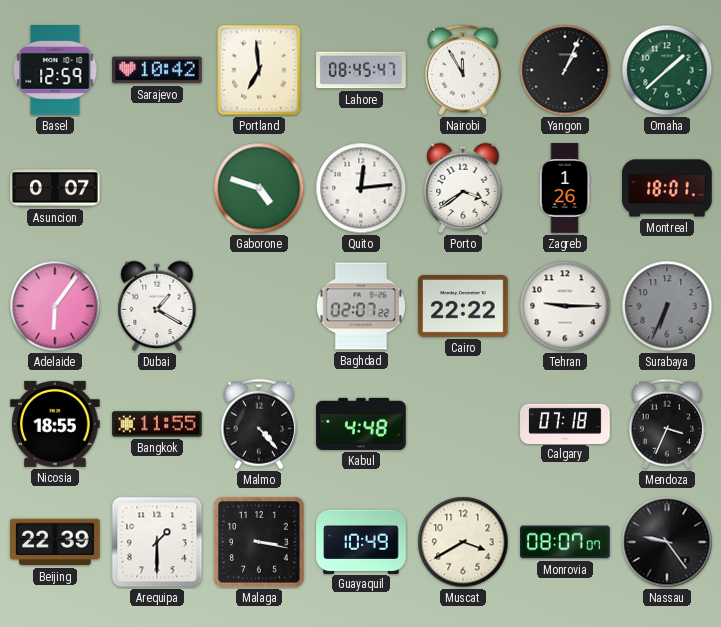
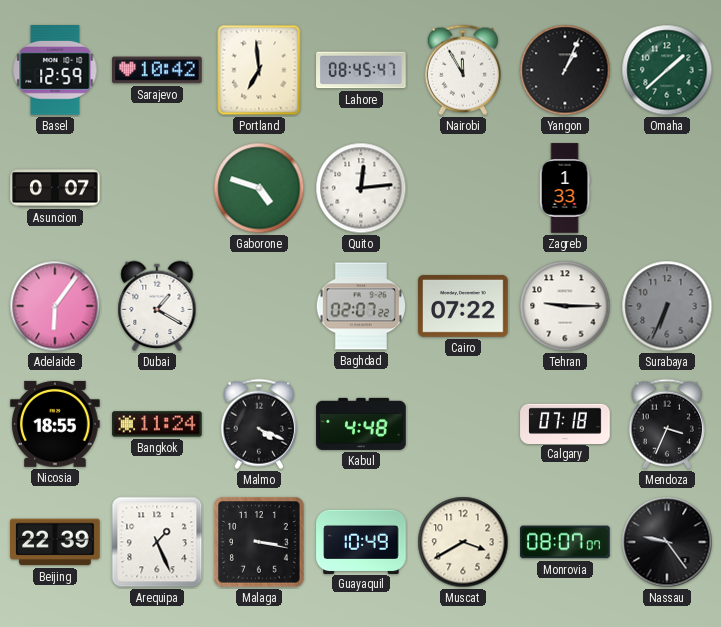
Porto: 3:39 -> none (463, 188)
Zagreb: 1:26 -> 1:33 (565, 188)
Montreal: 18:01 -> none (667, 188)
Cairo: 22:22 -> 07:22 (463, 306)
Bangkok: 11:55 -> 11:24 (157, 424)
Malmo: 4:23 -> 4:19 (259, 424)
Arequipa: 1:30 -> 1:26 (157, 542)
